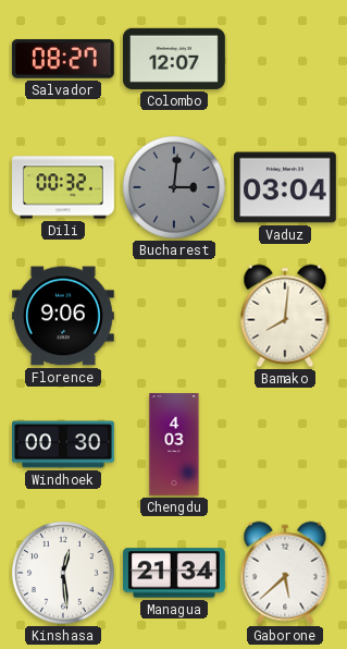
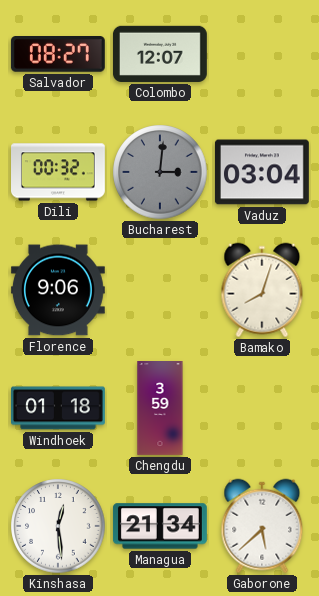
Bamako: 8:01 -> 8:03 (262, 290)
Windhoek: 00:30 -> 01:18 (59, 408)
Chengdu: 4:03 -> 3:59 (160, 409)
